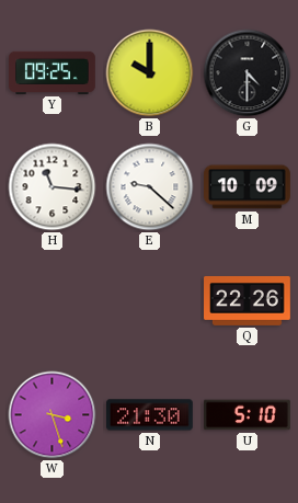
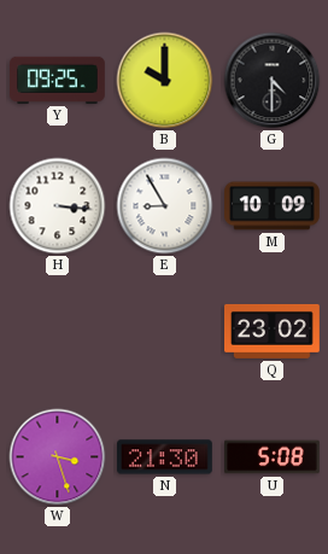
H: 11:16 -> 3:16 (58, 206)
E: 9:22 -> 8:55 (165, 206)
Q: 22:26 -> 23:02 (273, 331)
U: 5:10 -> 5:08 (273, 457)
